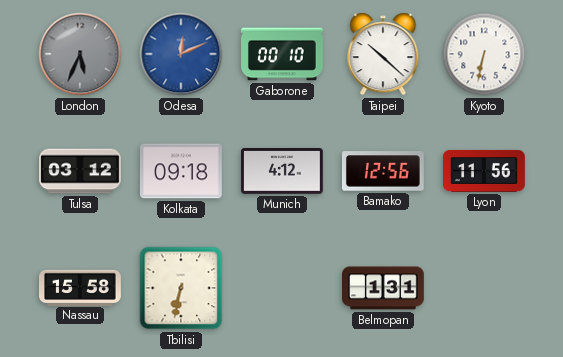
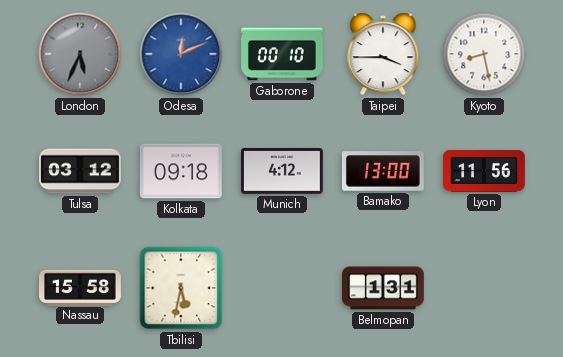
Taipei: 10:22 -> 3:45 (383, 54)
Kyoto: 6:32 -> 8:28 (484, 54)
Bamako: 12:56 -> 13:00 (384, 171)
Tbilisi: 6:32 -> 5:32 (181, 288)
